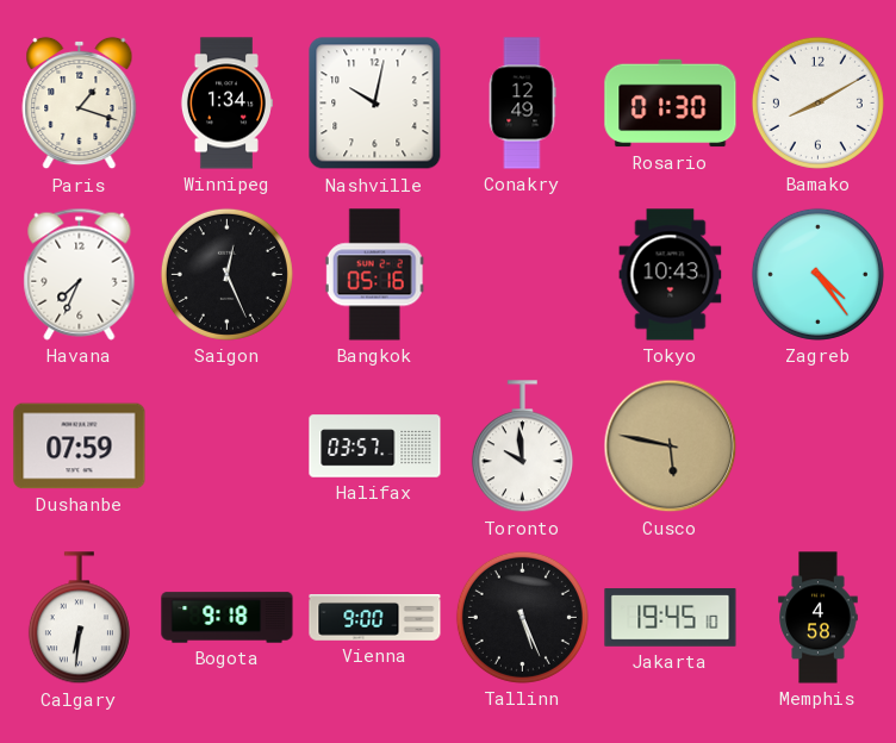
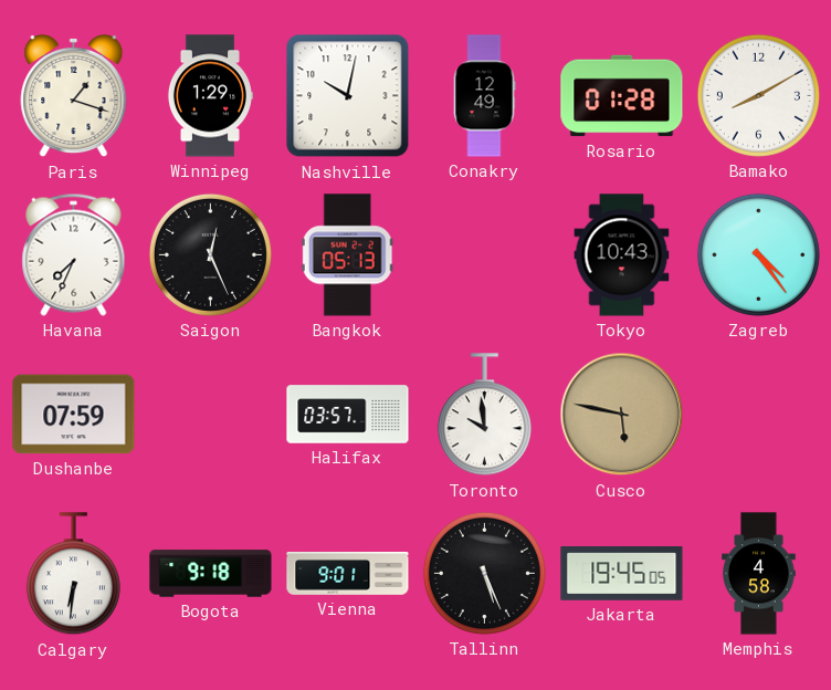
Winnipeg: 1:34 -> 1:29 (210, 96)
Rosario: 01:30 -> 01:28 (622, 96)
Bangkok: 05:16 -> 05:13 (347, 255)
Vienna: 9:00 -> 9:01 (348, 574)
Jakarta: 19:45:10 -> 19:45:05 (622, 574)
